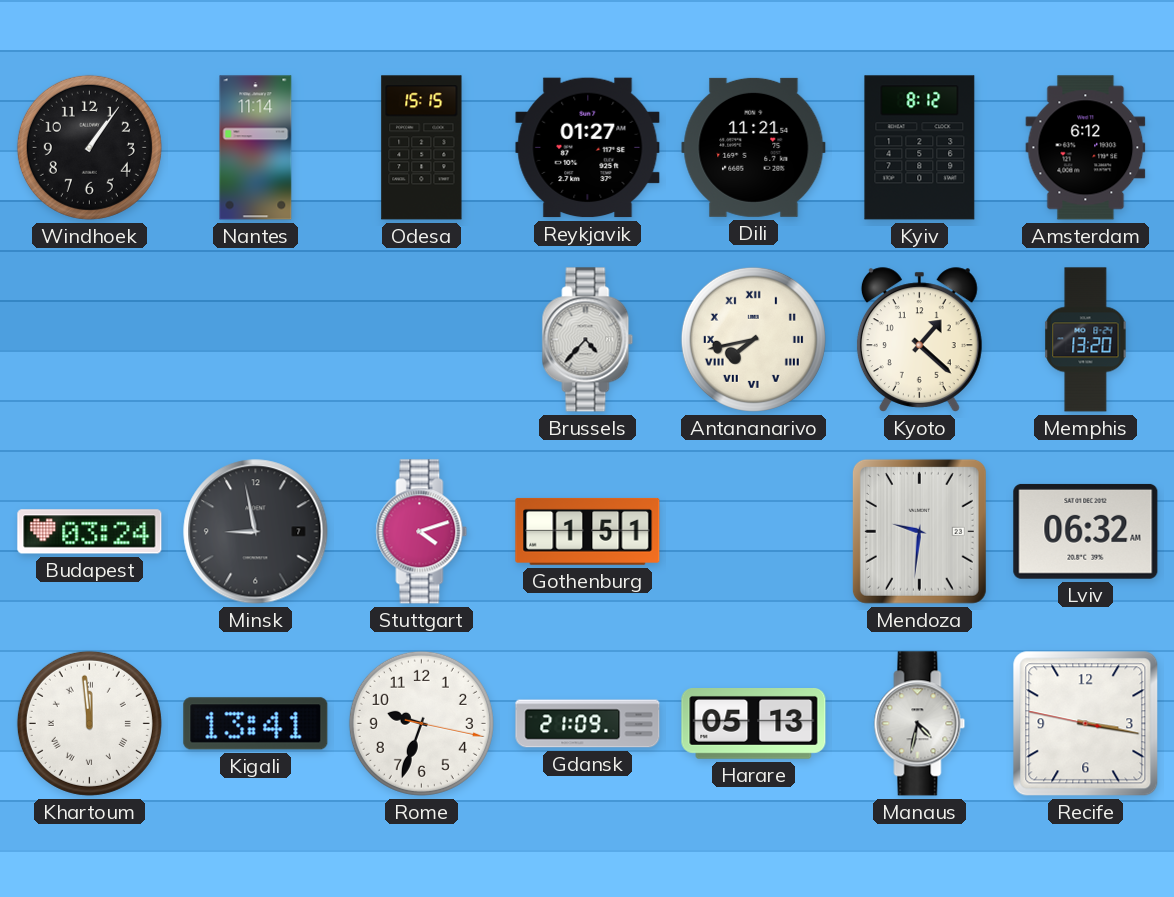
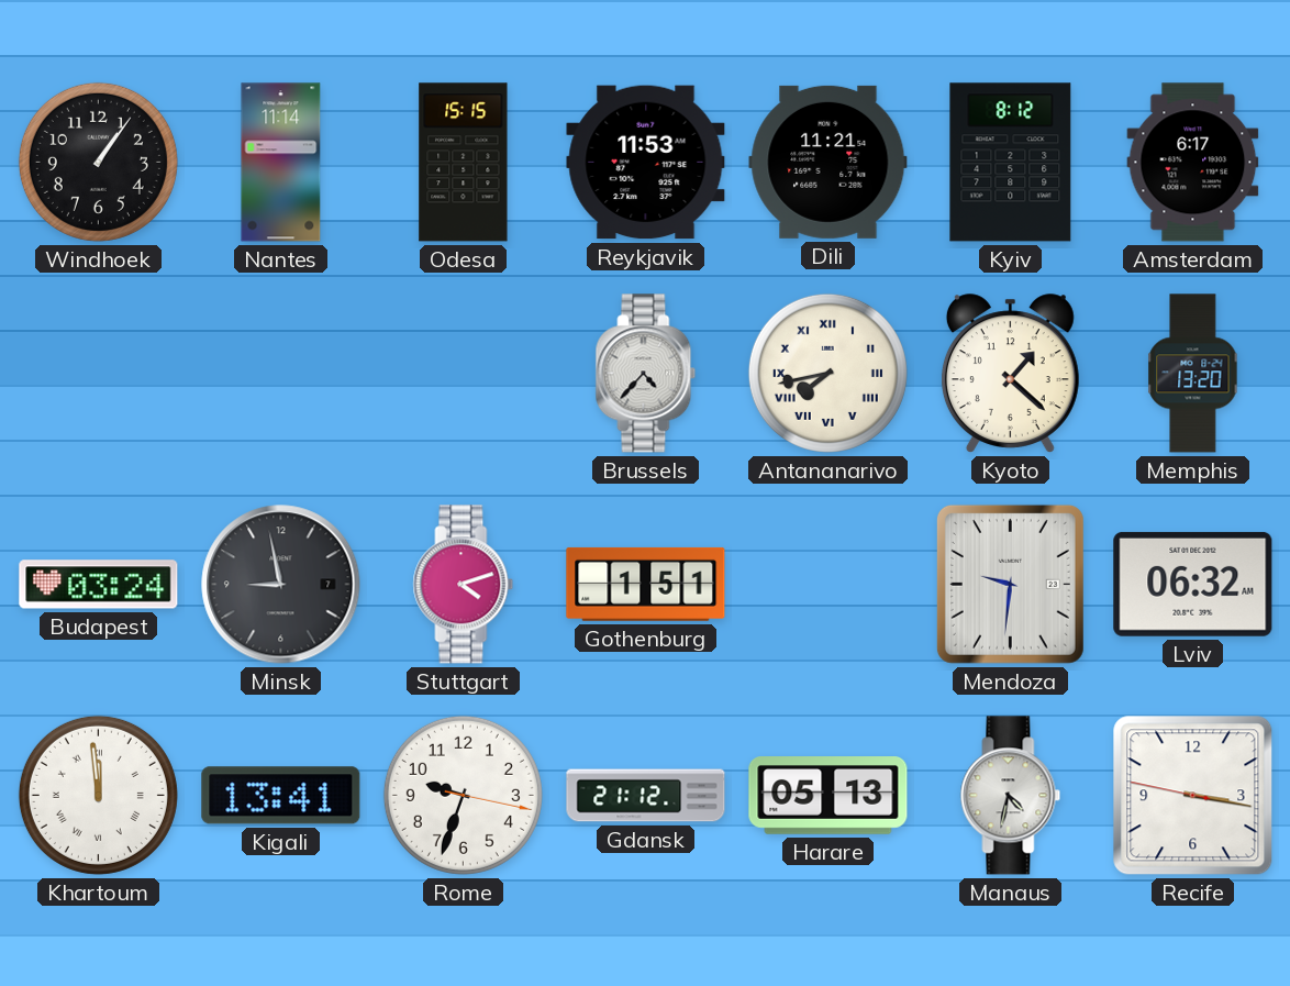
Reykjavik: 01:27 -> 11:53 (646, 163)
Amsterdam: 6:12 -> 6:17 (1193, 163)
Gdansk: 21:09 -> 21:12 (646, 796)
